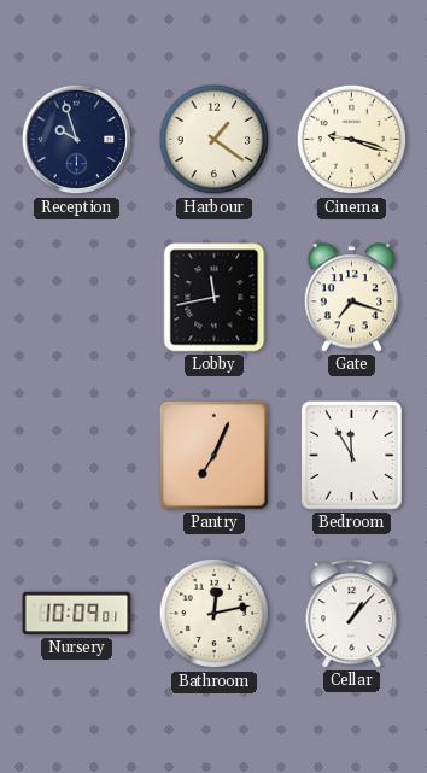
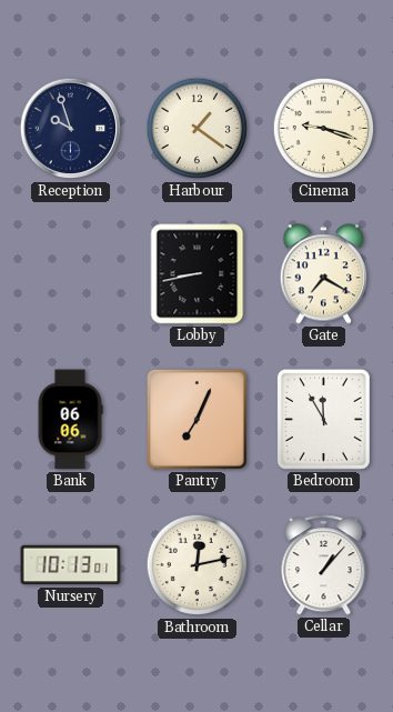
Lobby: 11:43 -> 8:43 (198, 274)
Gate: 7:18 -> 7:20 (324, 274)
Bank: none -> 06:06 (70, 420)
Nursery: 10:09 -> 10:13 (71, 565)
